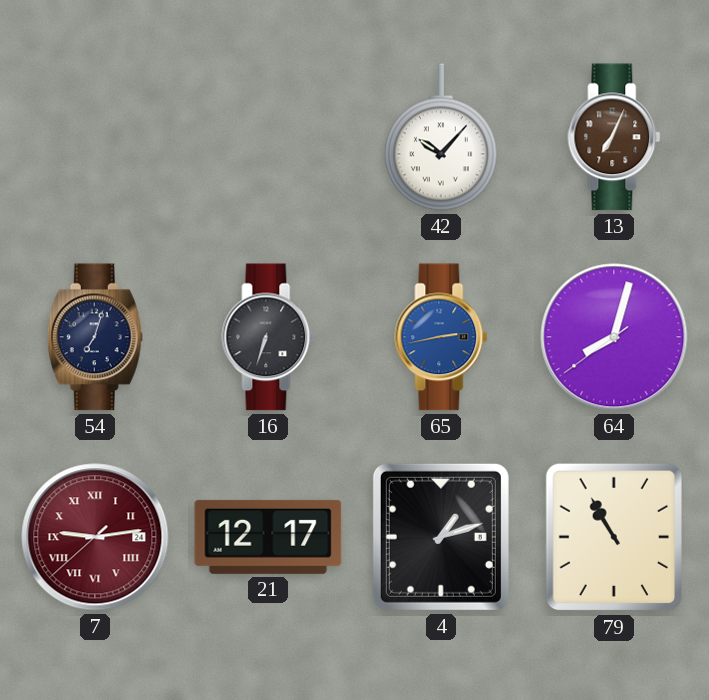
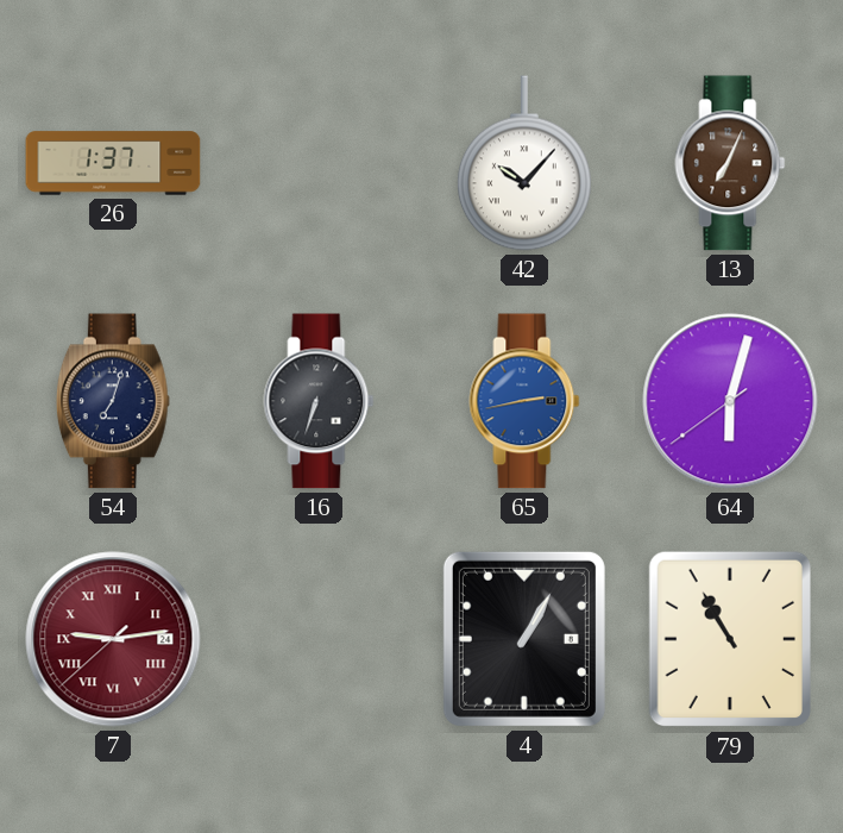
26: none -> 1:37 (113, 163)
64: 8:02 -> 6:02 (730, 401)
21: 12:17 -> none (268, 537)
4: 1:12 -> 1:05 (524, 639)
